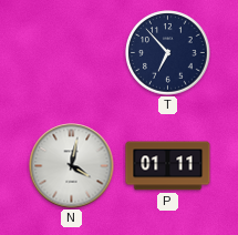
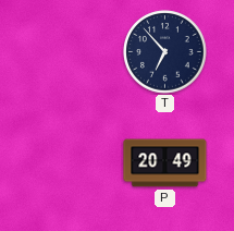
N: 4:02 -> none (72, 166)
P: 01:11 -> 20:49 (165, 163)
